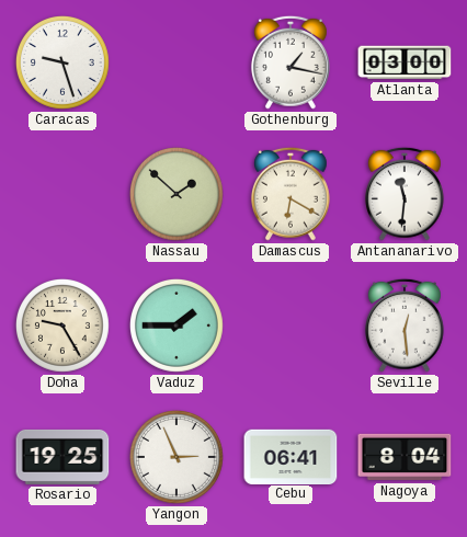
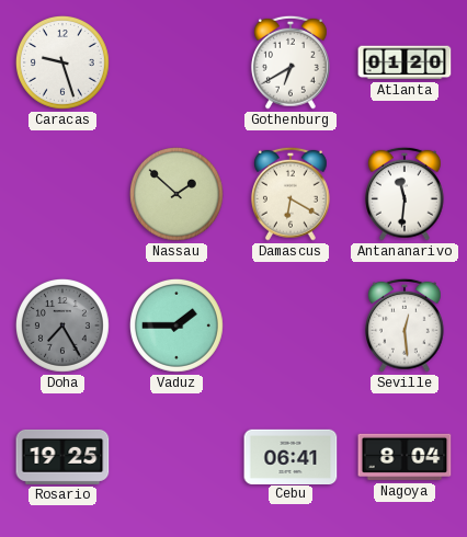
Gothenburg: 1:17 -> 6:40 (291, 62)
Atlanta: 03:00 -> 01:20 (405, 62)
Doha: 9:25 -> 7:25 (62, 325)
Doha dial: cream -> grey (62, 325)
Yangon: 2:56 -> none (176, 457)
